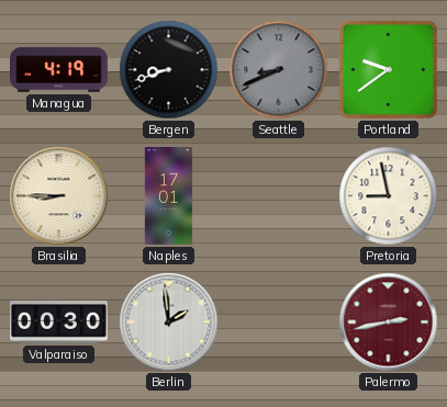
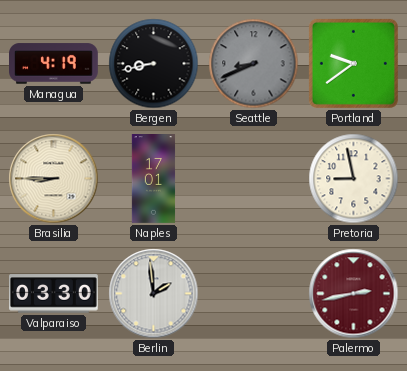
Bergen: 8:42 -> 8:43 (154, 64)
Valparaiso: 00:30 -> 03:30 (54, 294)
